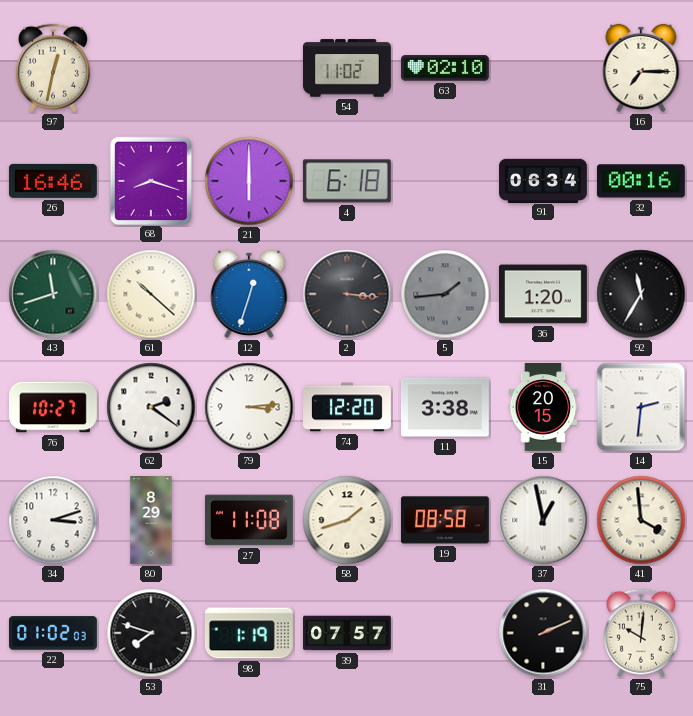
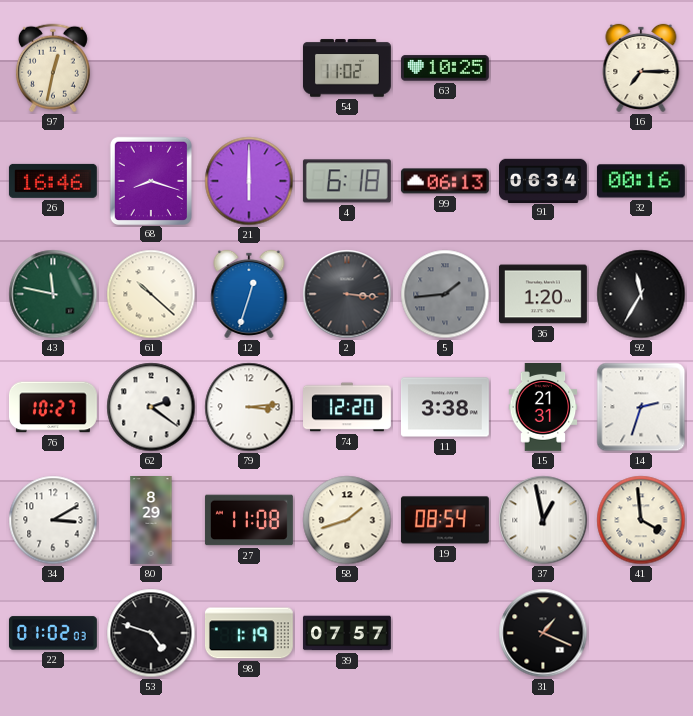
63: 02:10 -> 10:25 (445, 68)
99: none -> 06:13 (445, 181)
43: 11:42 -> 11:47 (53, 294)
15: 20:15 -> 21:31 (543, 407)
14: 2:31 -> 2:33 (641, 407)
34: 3:12 -> 3:10 (53, 520)
19: 08:58 -> 08:54 (445, 520)
53: 7:48 -> 4:48 (151, 633)
31: 2:11 -> 1:19 (543, 633)
75: 10:01 -> none (641, 633)
